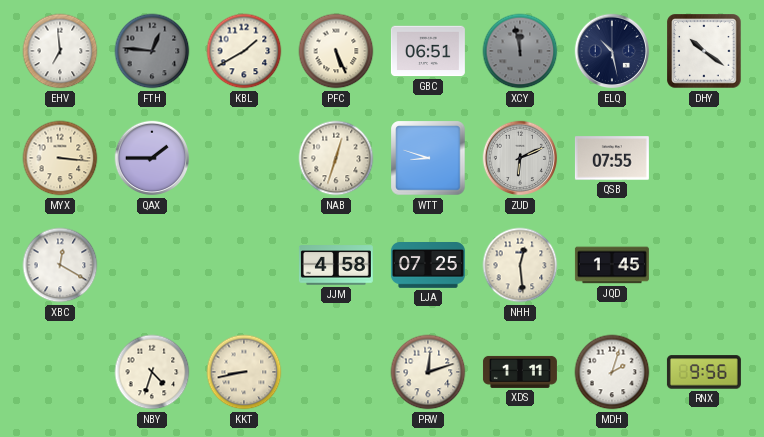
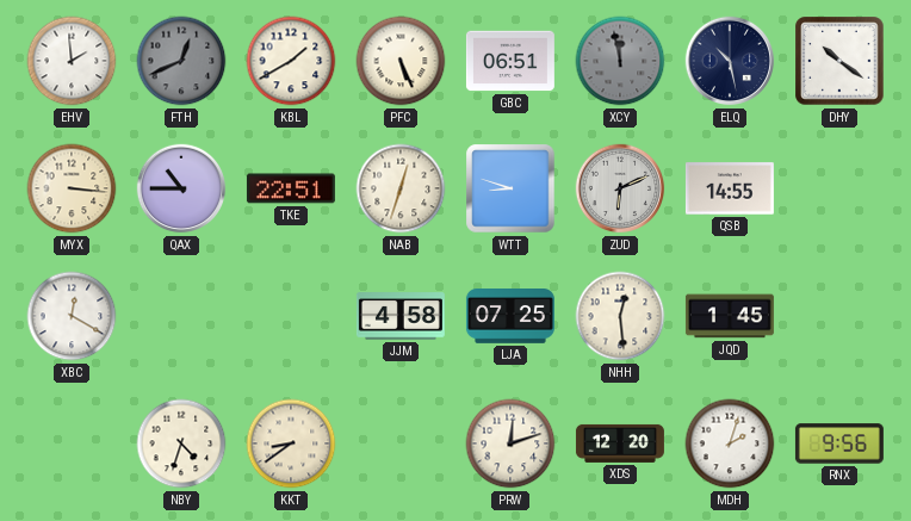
EHV: 6:59 -> 1:59 (72, 61)
FTH: 12:46 -> 12:41 (181, 61)
QAX: 1:45 -> 10:45 (181, 188)
TKE: none -> 22:51 (291, 188)
QSB: 07:55 -> 14:55 (730, 188)
KKT: 8:43 -> 8:39 (291, 444)
XDS: 1:11 -> 12:20 (620, 444)
